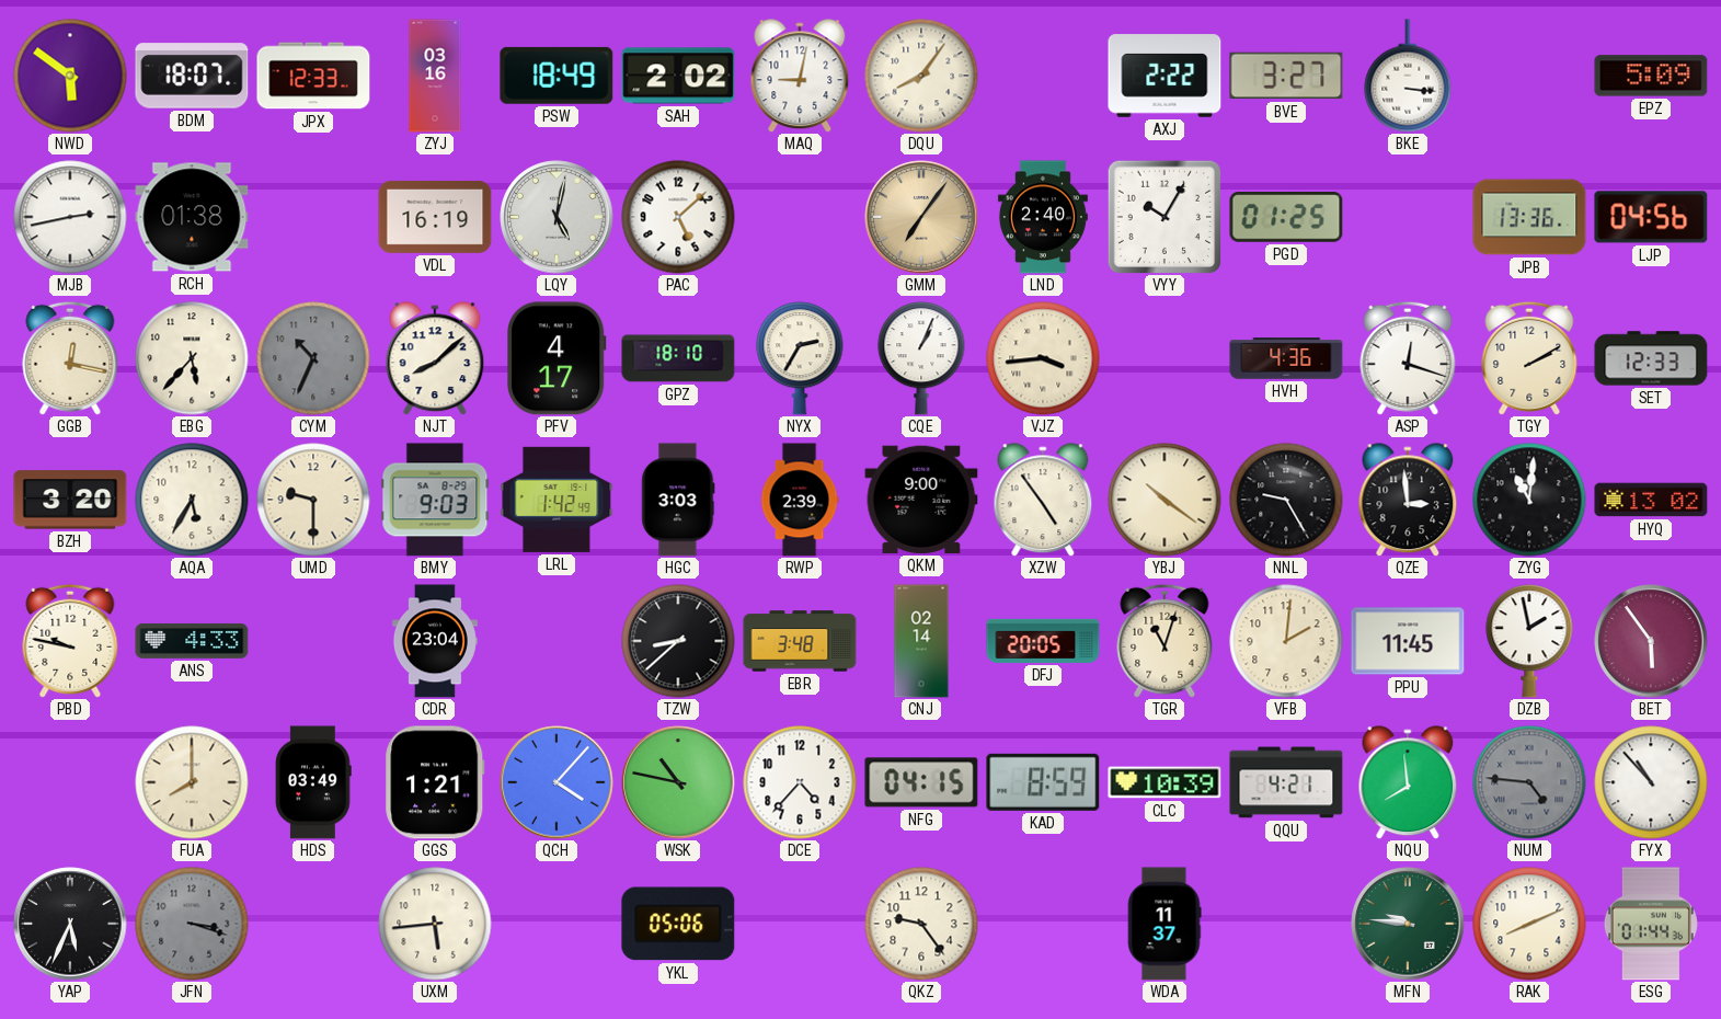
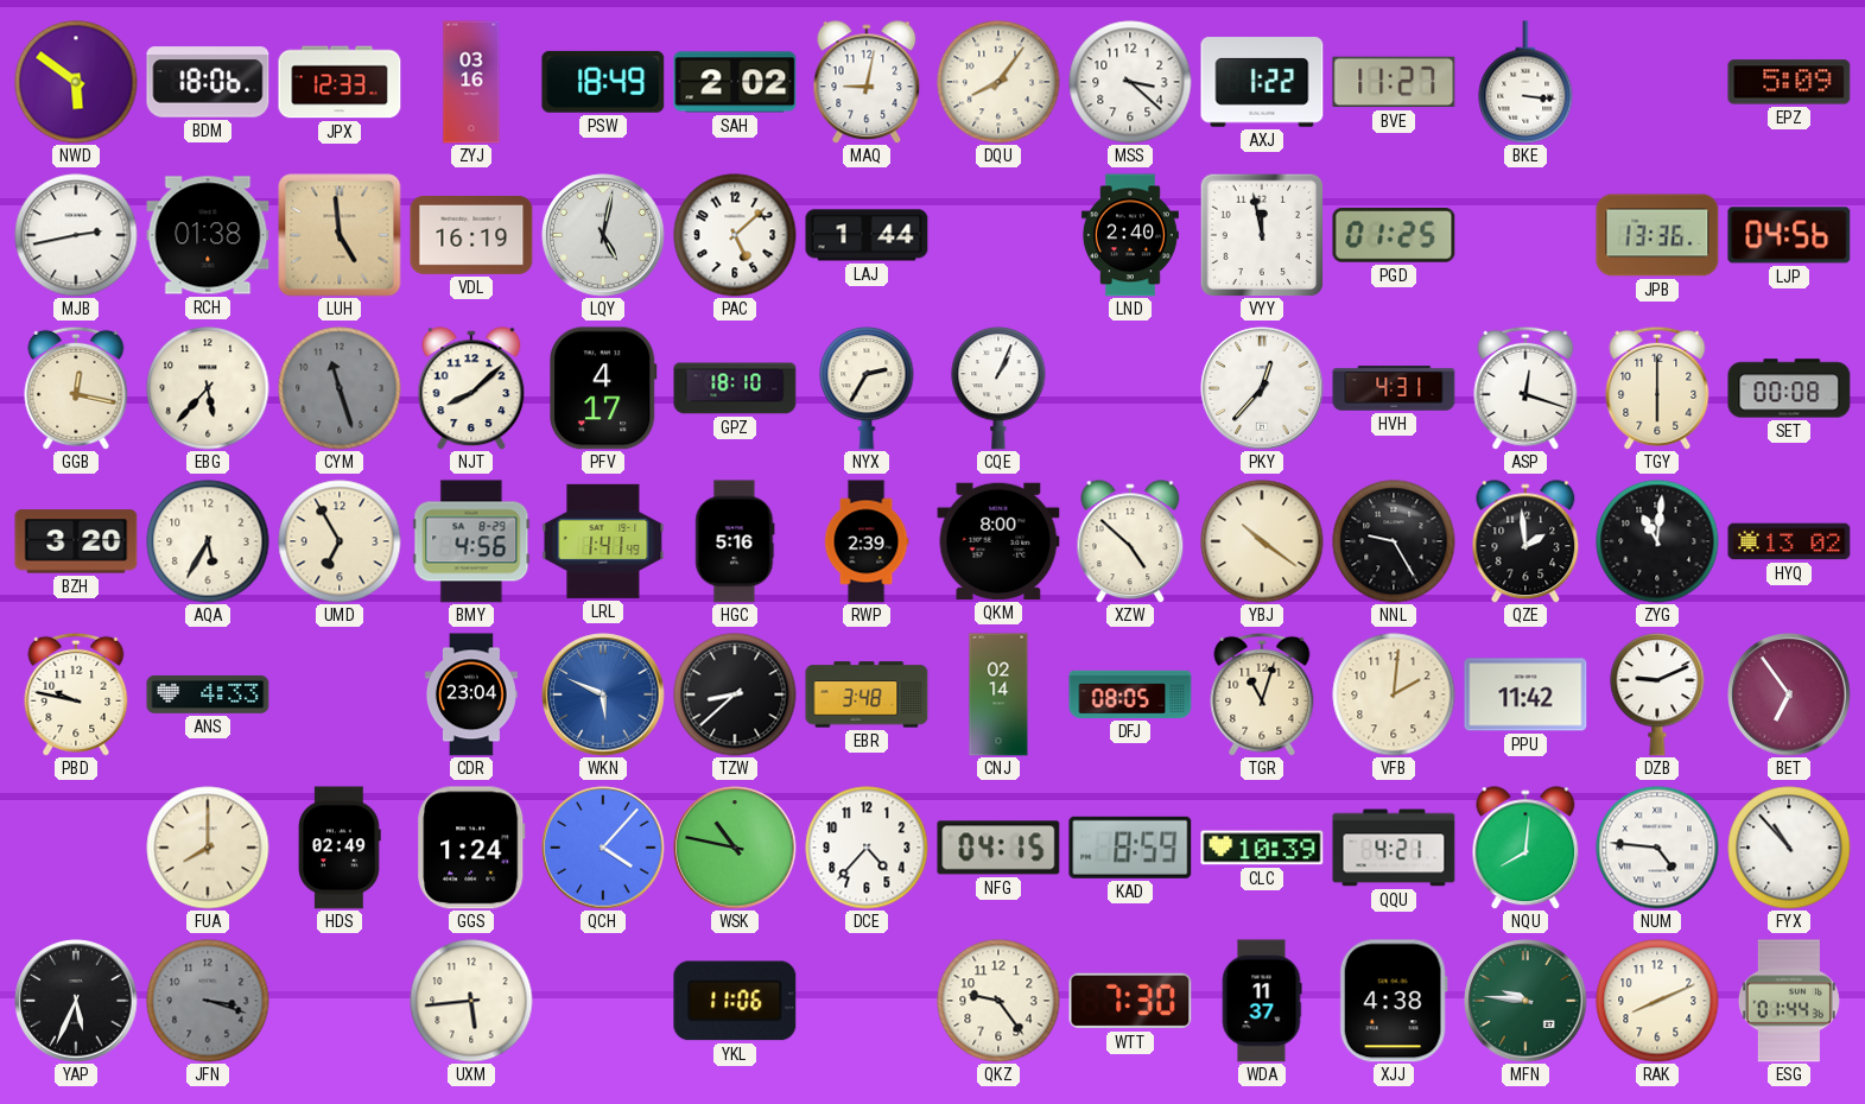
BDM: 18:07 -> 18:06 (208, 82)
MSS: none -> 3:22 (1130, 82)
AXJ: 2:22 -> 1:22 (1262, 82)
BVE: 3:27 -> 11:27 (1394, 82)
LUH: none -> 4:59 (340, 235)
LAJ: none -> 1:44 (867, 235)
GMM: 7:06 -> none (921, 217)
VYY: 10:05 -> 11:58 (1262, 235)
CYM: 10:34 -> 11:27 (340, 388)
VJZ: 3:44 -> none (1043, 358)
PKY: none -> 12:37 (1262, 388)
HVH: 4:36 -> 4:31 (1394, 388)
TGY: 2:10 -> 6:00 (1657, 388)
SET: 12:33 -> 00:08 (1789, 388)
UMD: 9:30 -> 6:55 (340, 541)
BMY: 9:03 -> 4:56 (471, 541)
LRL: 1:42 -> 1:41 (603, 541)
HGC: 3:03 -> 5:16 (735, 541)
QKM: 9:00 -> 8:00 (998, 541)
XZW: 4:54 -> 4:52 (1130, 541)
QZE: 2:59 -> 1:59 (1525, 541)
WKN: none -> 5:49 (603, 694)
DFJ: 20:05 -> 08:05 (1130, 694)
PPU: 11:45 -> 11:42 (1525, 694)
DZB: 1:58 -> 9:11 (1657, 694)
BET: 5:54 -> 6:54 (1789, 694)
HDS: 03:49 -> 02:49 (340, 848)
GGS: 1:21 -> 1:24 (471, 848)
NQU: 7:59 -> 8:01 (1525, 848)
NUM dial: grey -> white (1657, 848)
YKL: 05:06 -> 11:06 (735, 1001)
WTT: none -> 7:30 (1130, 1001)
XJJ: none -> 4:38 (1394, 1001)
